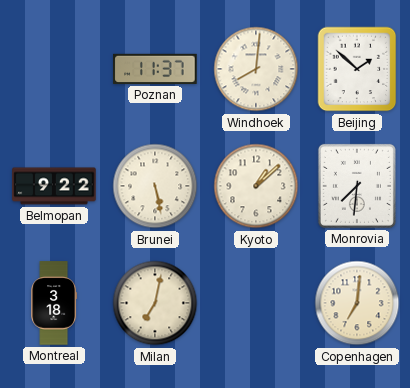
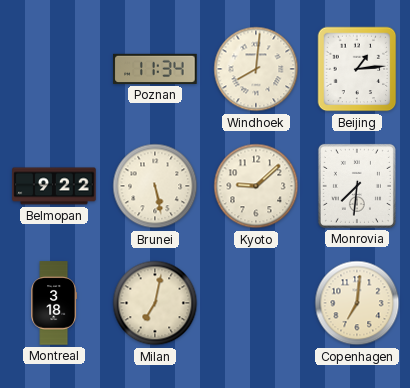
Poznan: 11:37 -> 11:34 (155, 69)
Beijing: 1:52 -> 1:14 (357, 69)
Kyoto: 1:08 -> 9:08 (256, 186)
